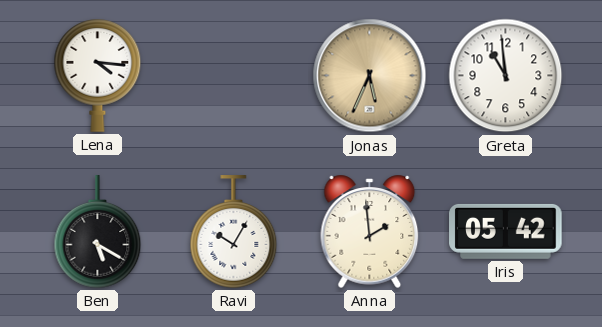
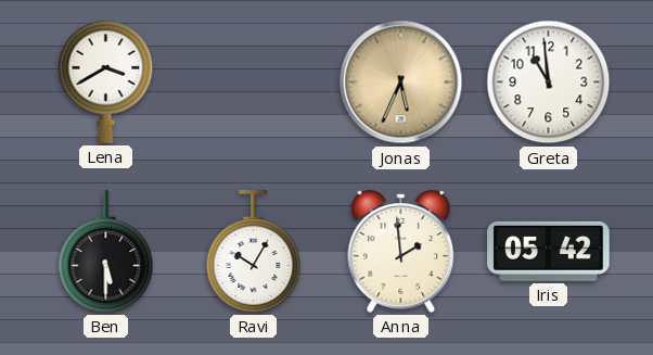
Lena: 4:16 -> 3:40 (106, 83)
Ben: 5:20 -> 5:30 (106, 252)
